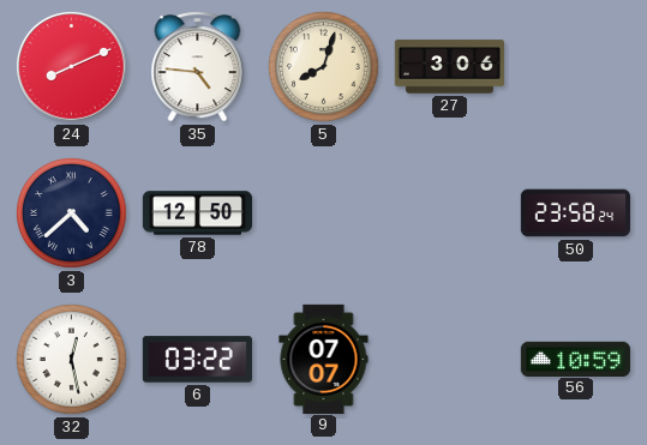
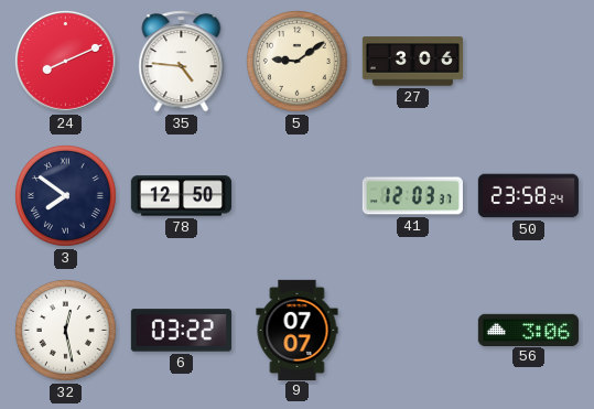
5: 8:03 -> 9:09 (298, 62)
3: 4:38 -> 7:51 (66, 196)
41: none -> 12:03 (412, 196)
56: 10:59 -> 3:06 (528, 330)
